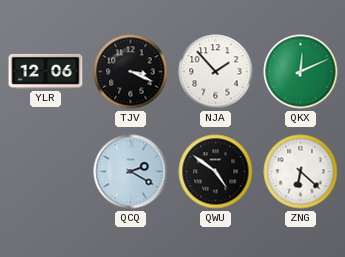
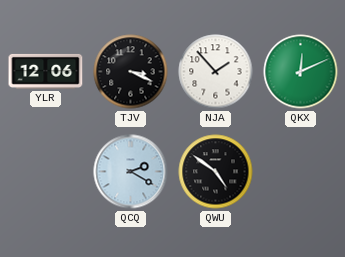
ZNG: 6:22 -> none (301, 172)
